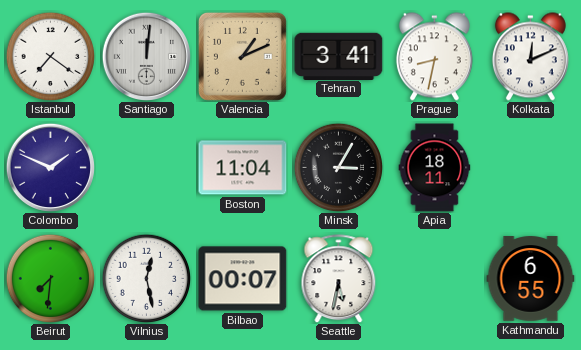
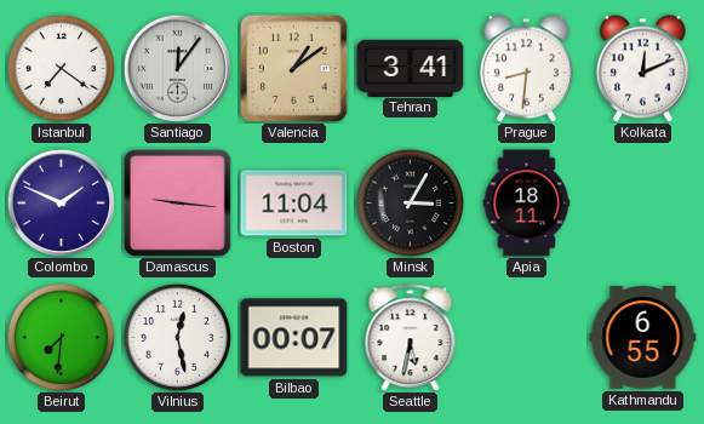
Santiago: 12:01 -> 12:06 (177, 68)
Valencia: 1:11 -> 1:09 (293, 68)
Prague: 8:32 -> 8:31 (526, 69)
Damascus: none -> 9:16 (177, 202)
